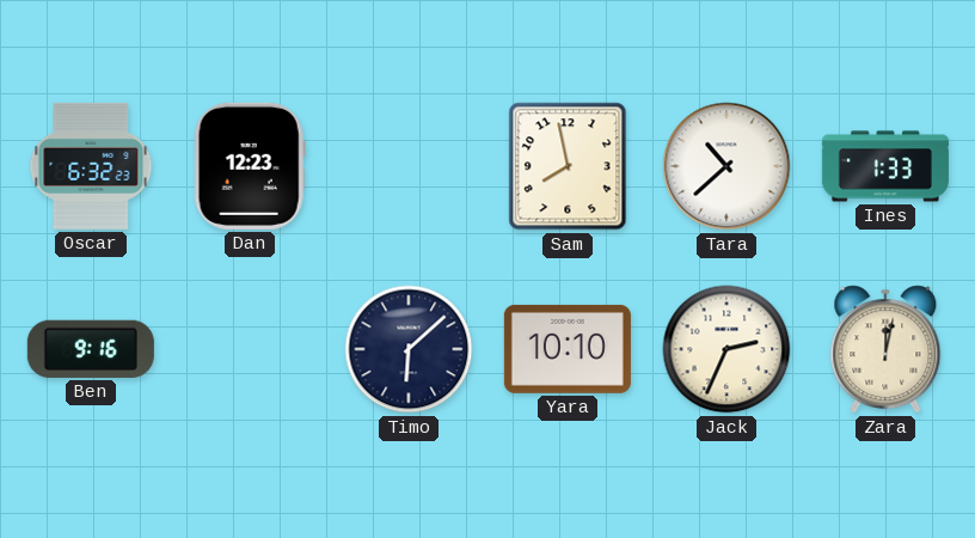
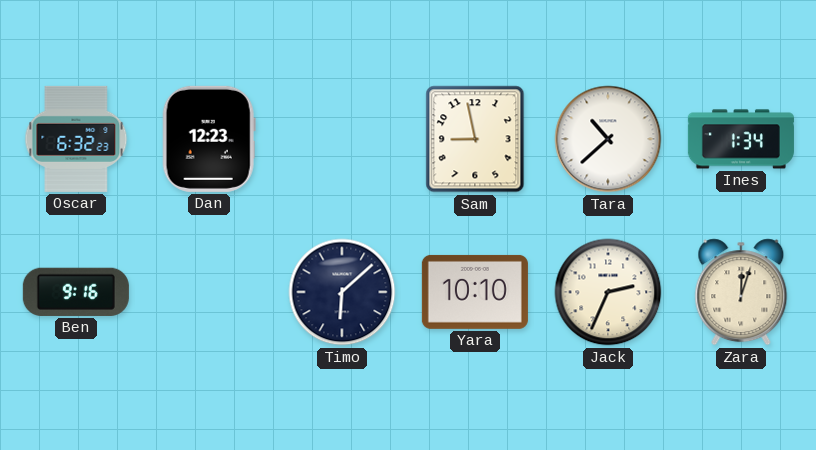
Sam: 7:58 -> 8:58 (475, 139)
Ines: 1:33 -> 1:34 (741, 139)
Zara: 12:02 -> 12:03 (741, 292)
